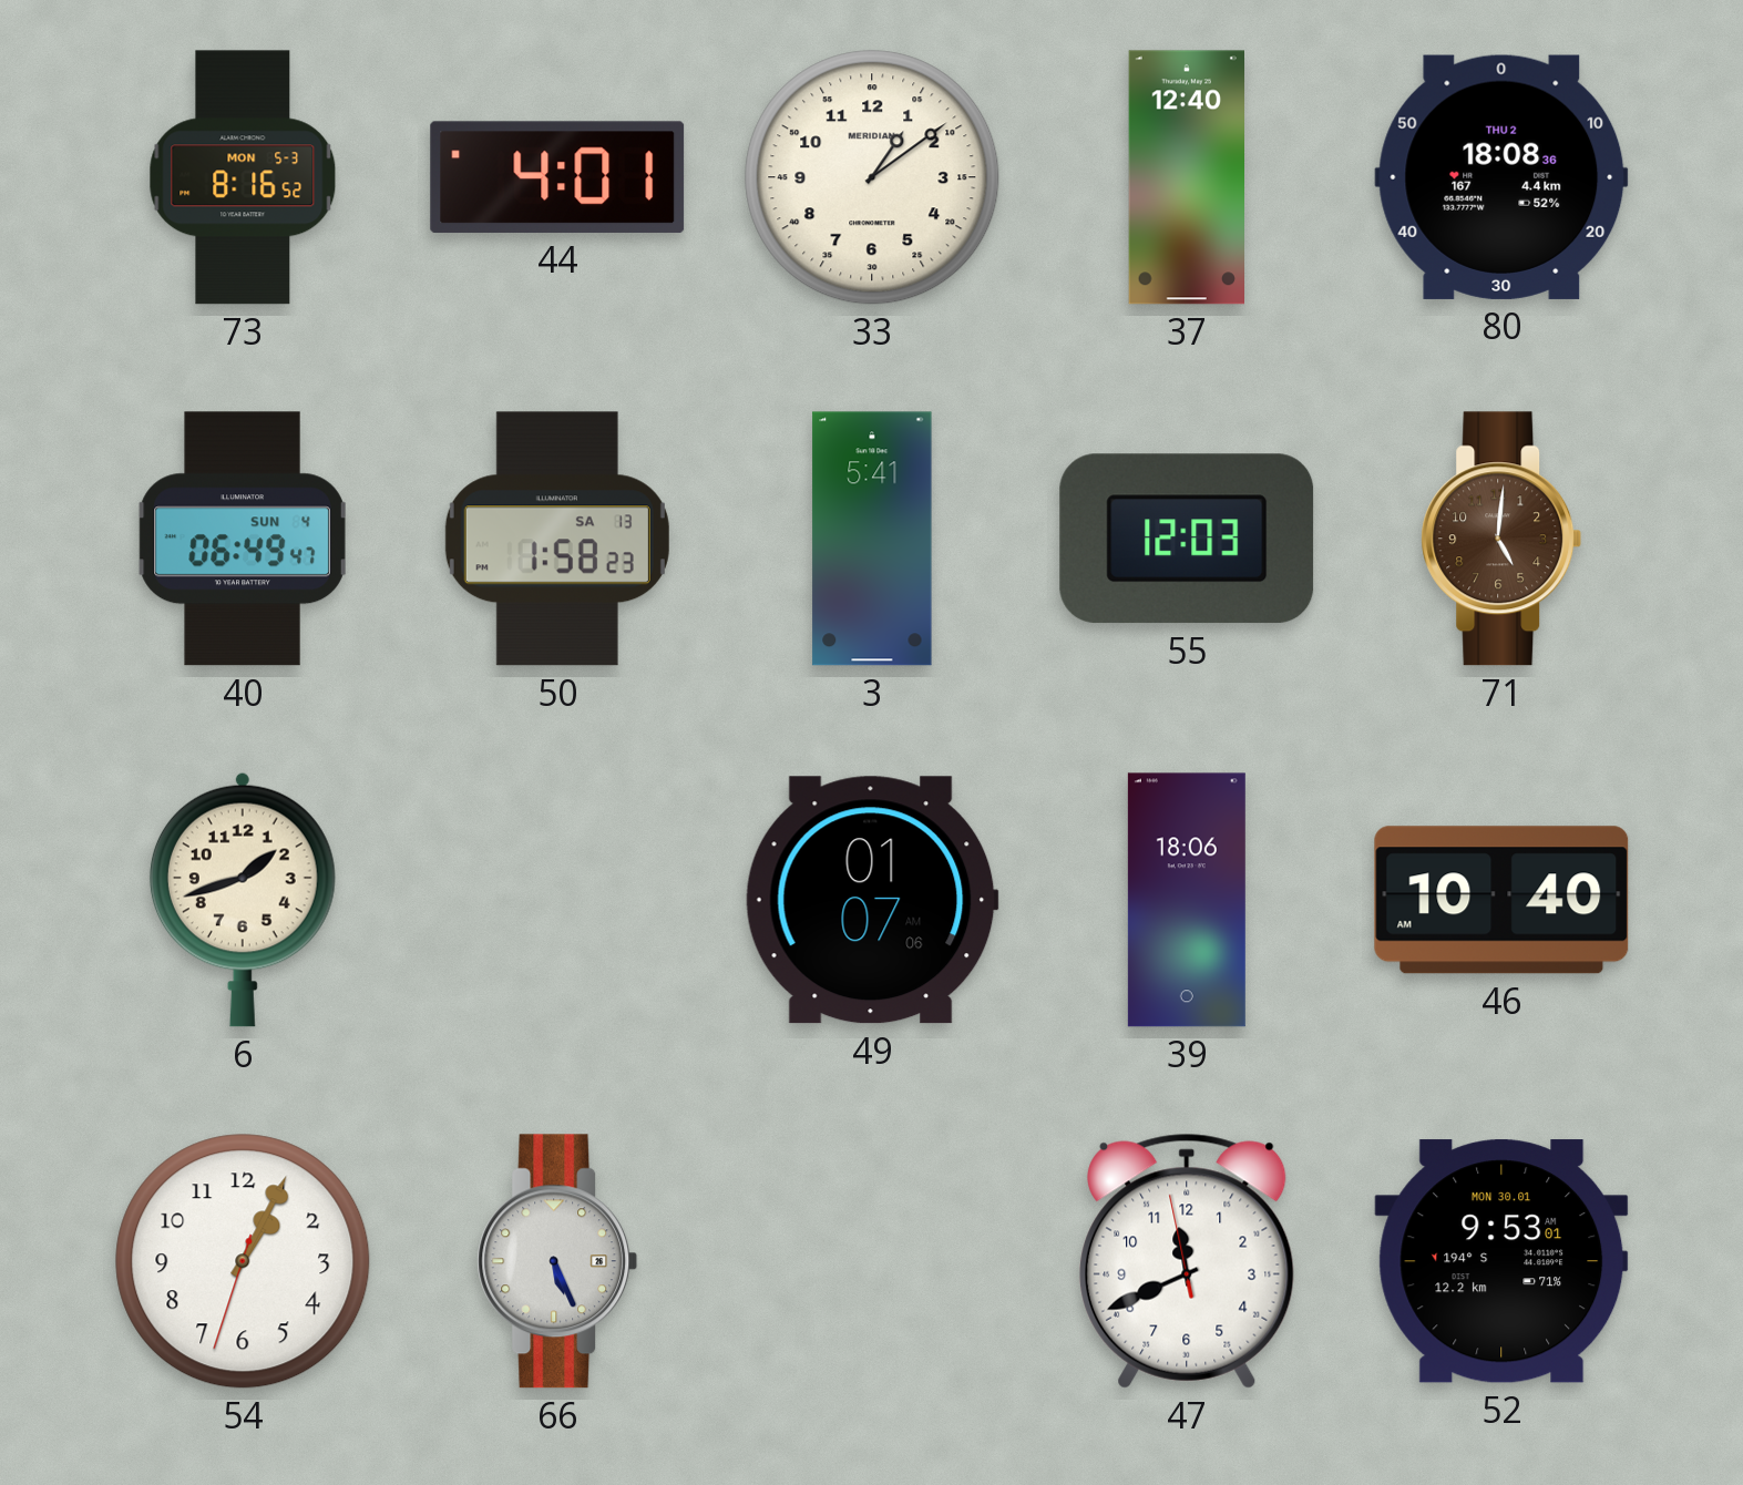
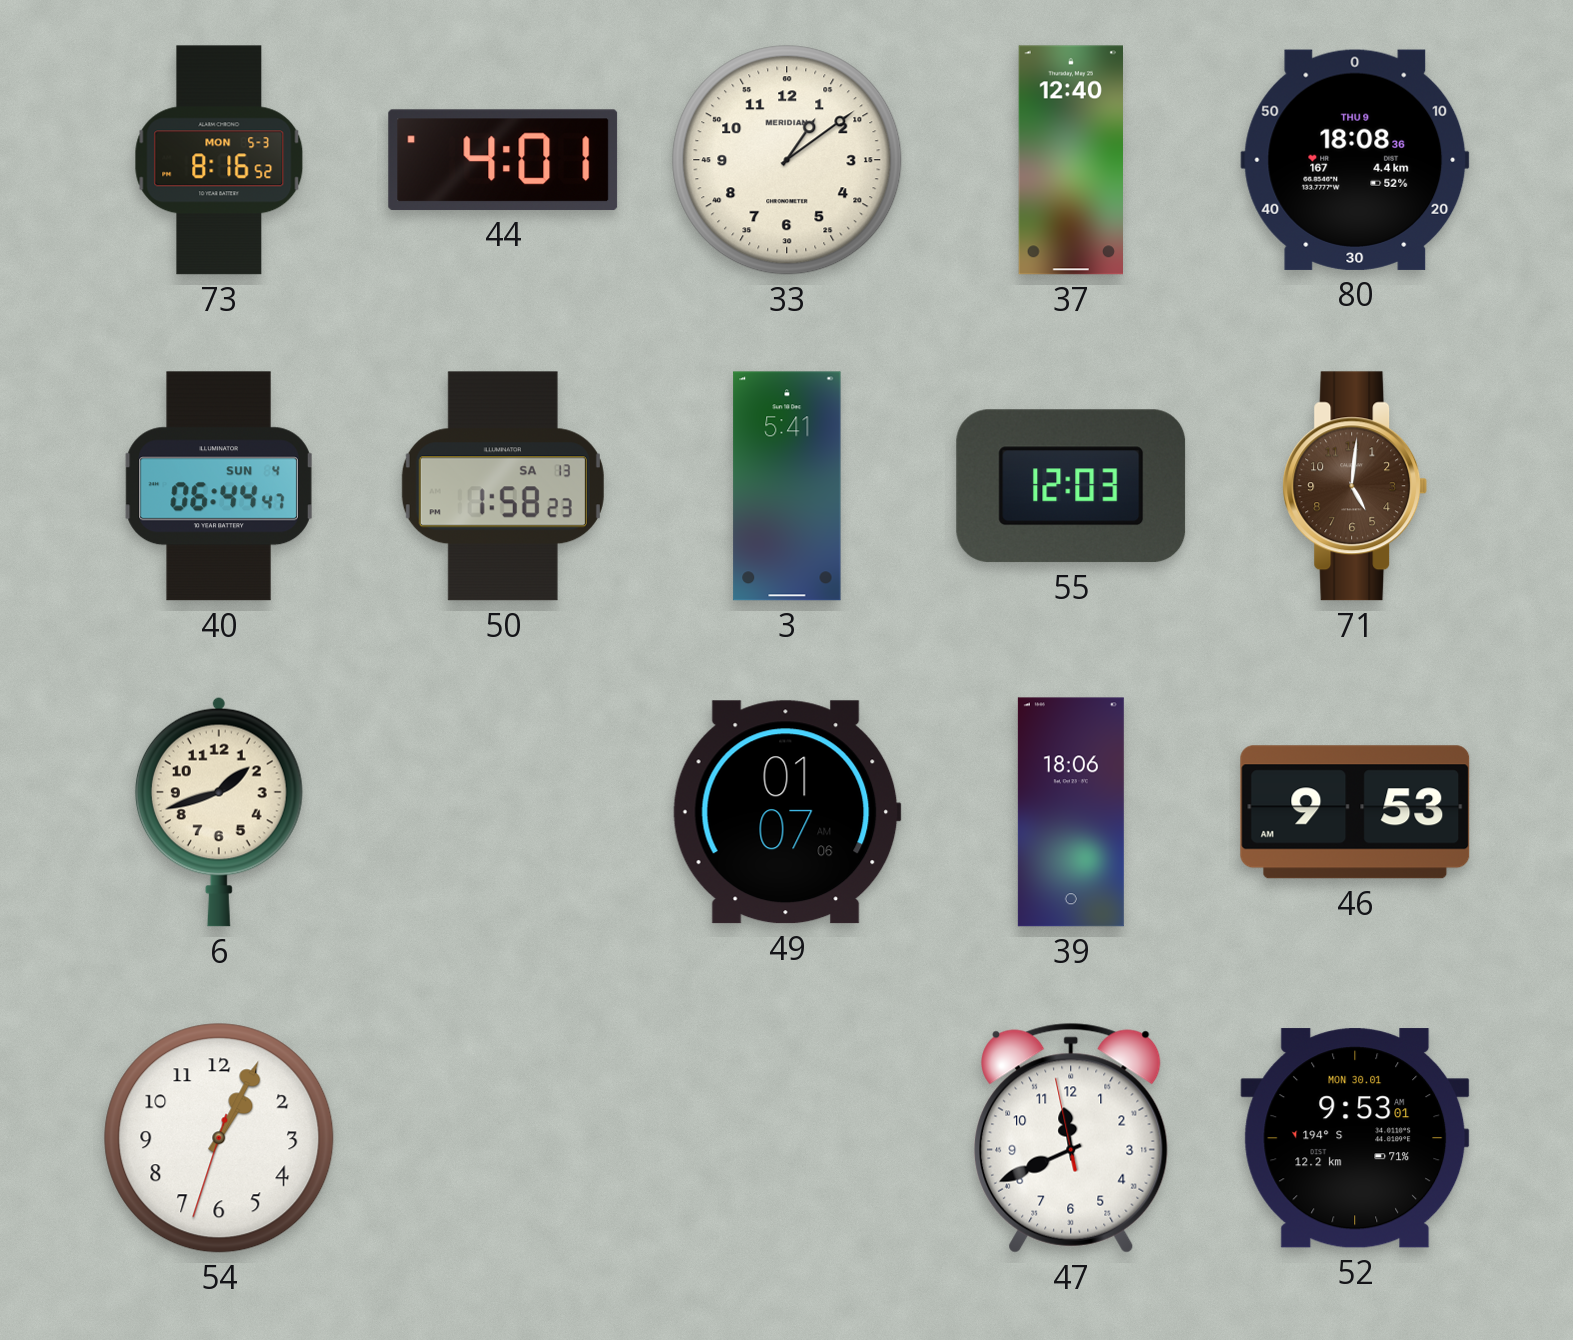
80 date: THU 2 -> THU 9 (1355, 160)
40: 06:49 -> 06:44 (219, 486)
46: 10:40 -> 9:53 (1355, 812)
66: 5:26 -> none (557, 1261)
